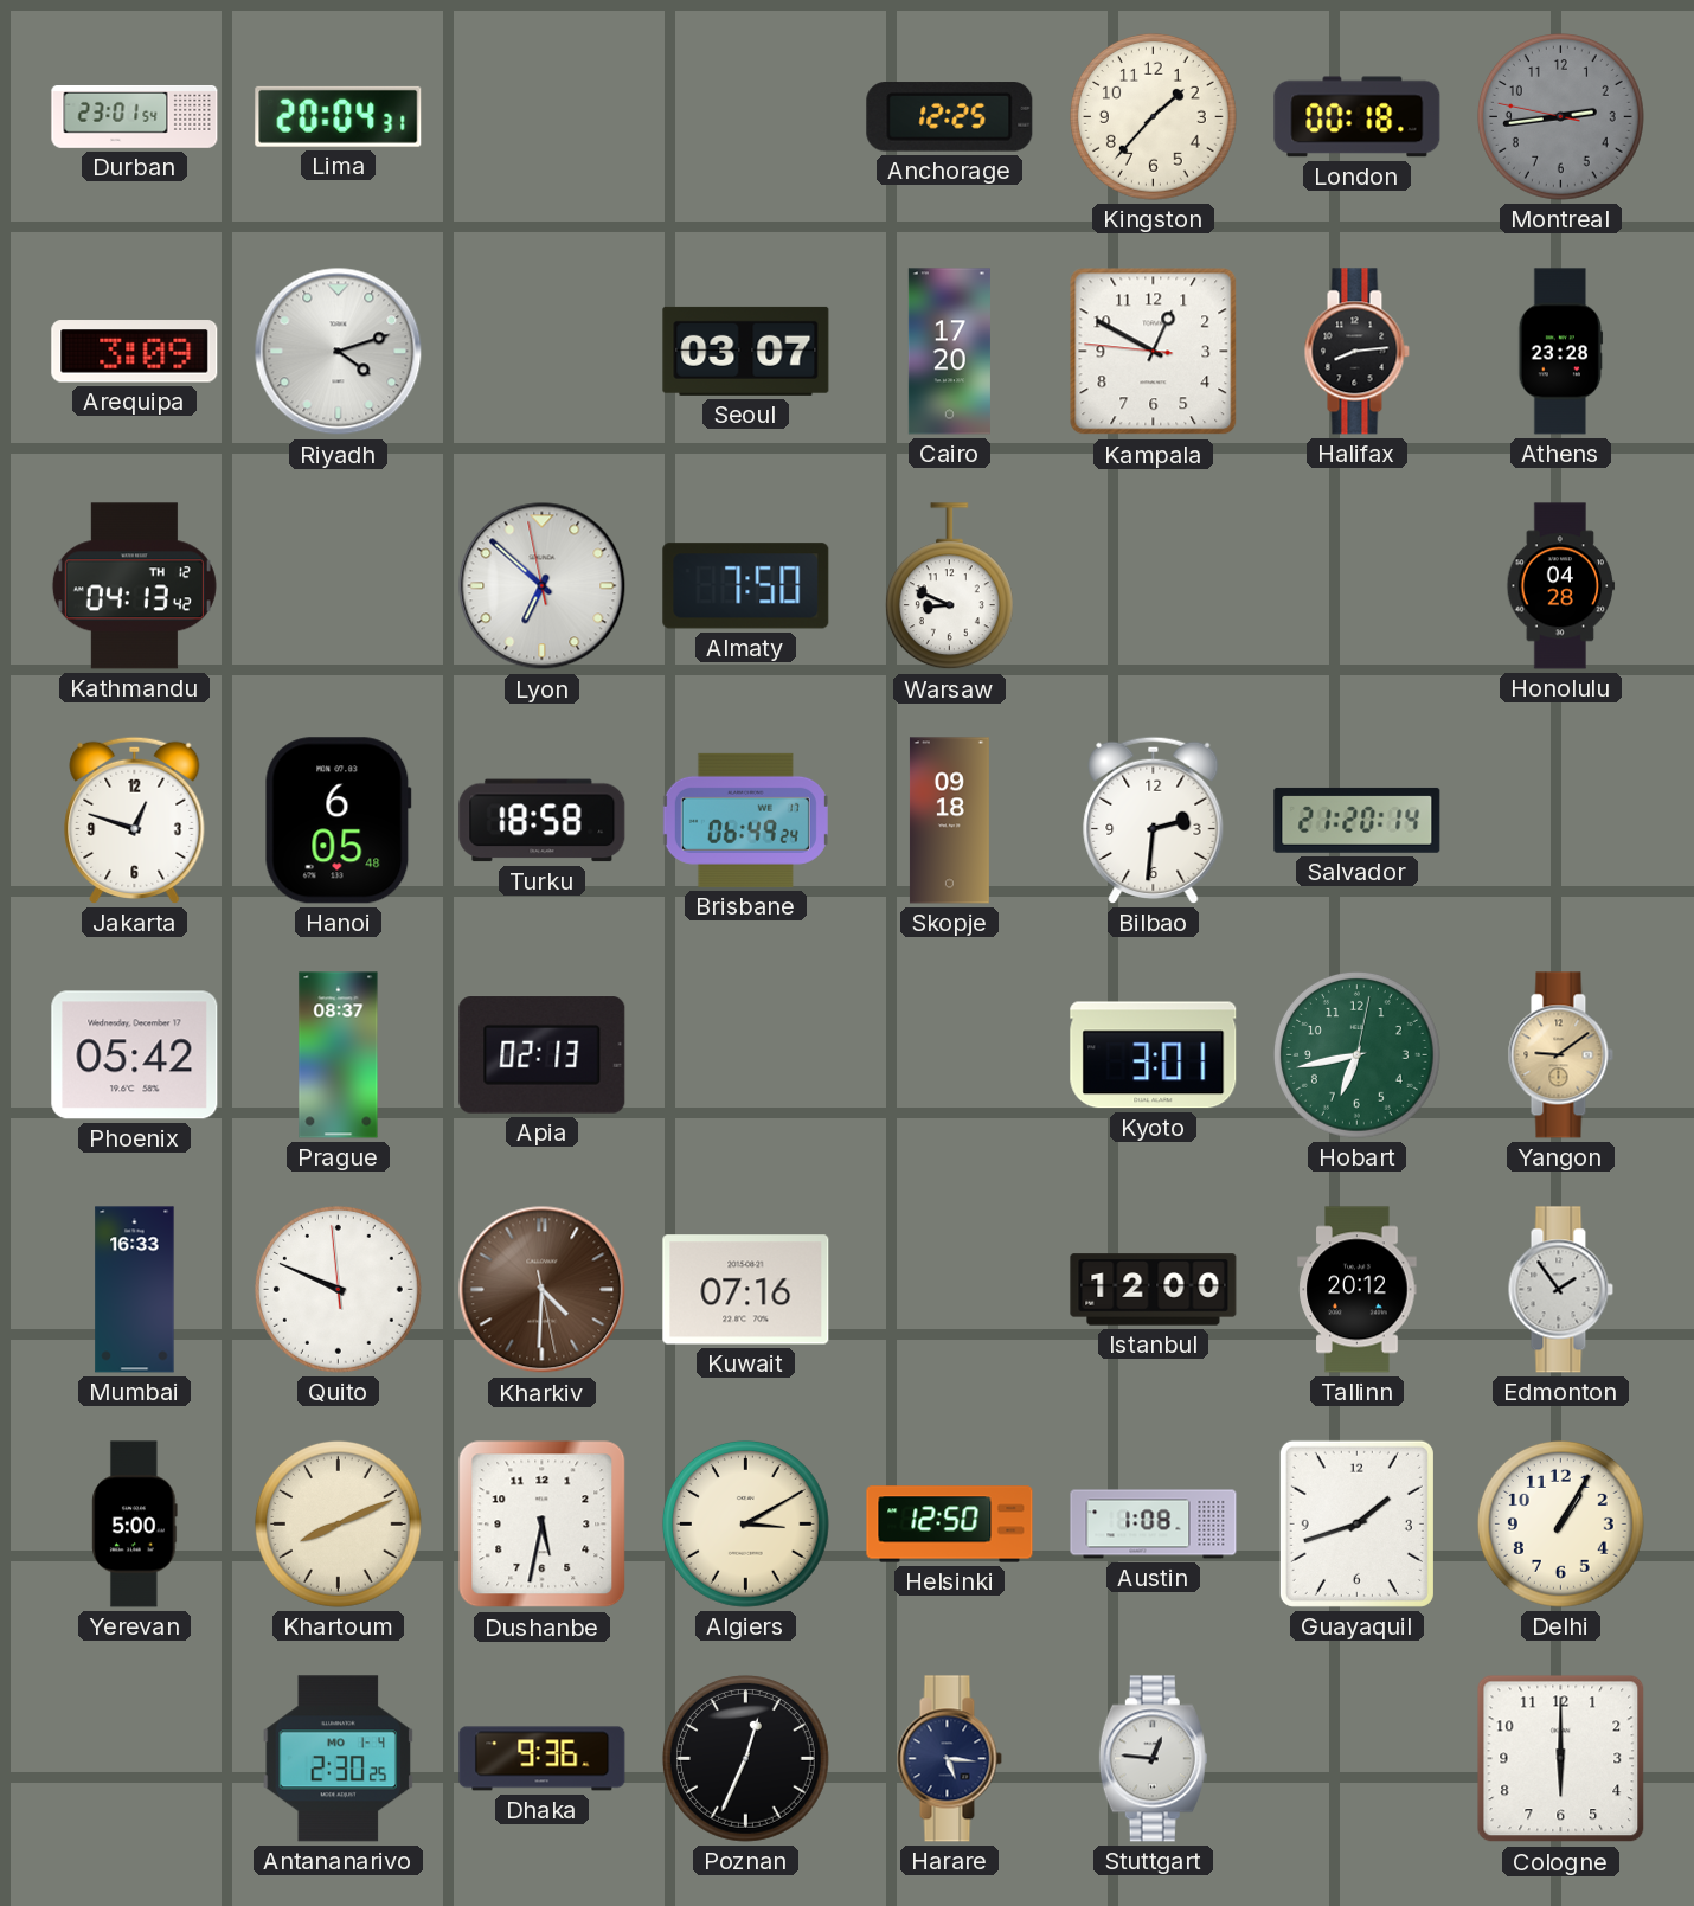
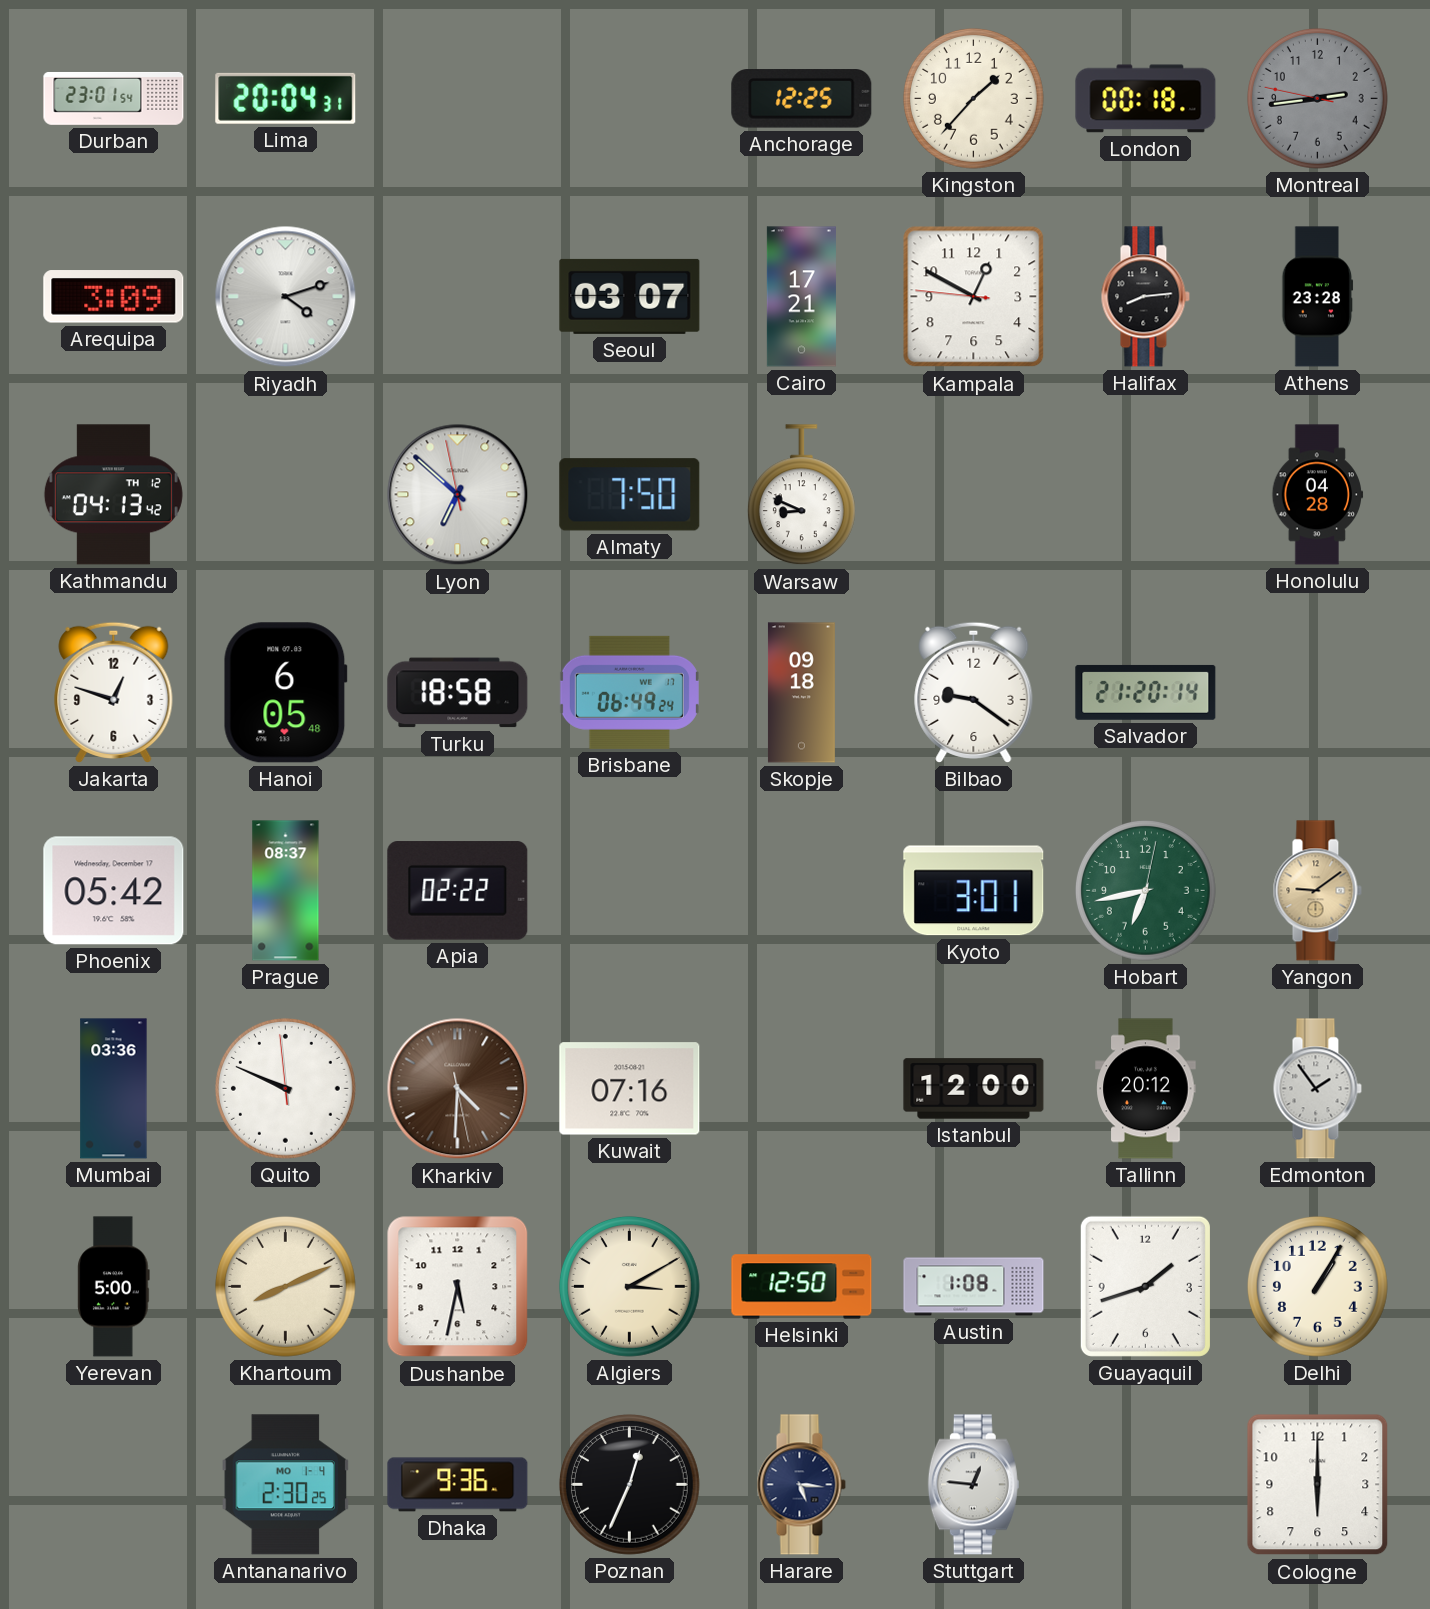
Cairo: 17:20 -> 17:21 (801, 297)
Bilbao: 2:31 -> 9:21 (974, 692)
Apia: 02:13 -> 02:22 (458, 891)
Mumbai: 16:33 -> 03:36 (114, 1089)
